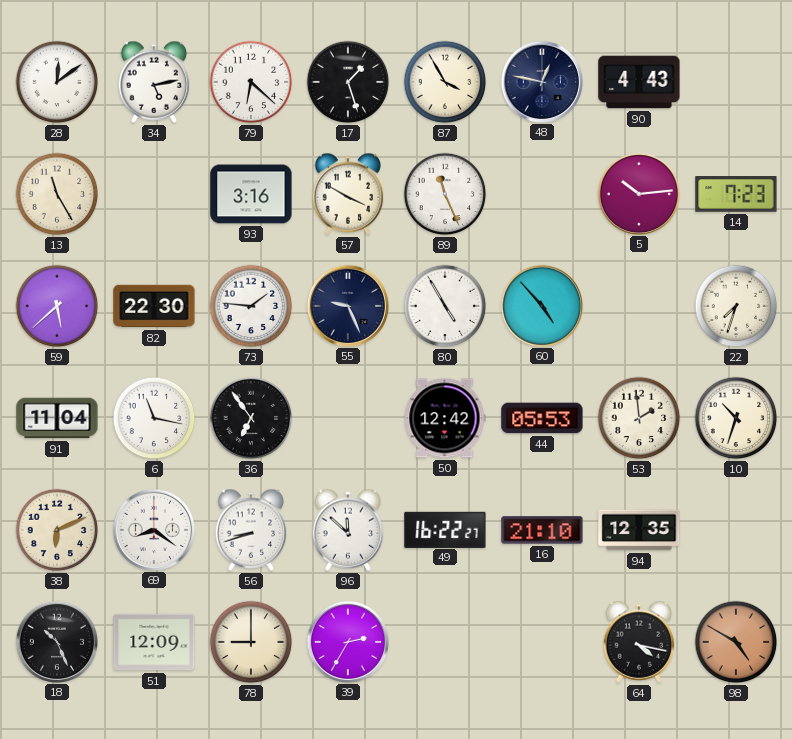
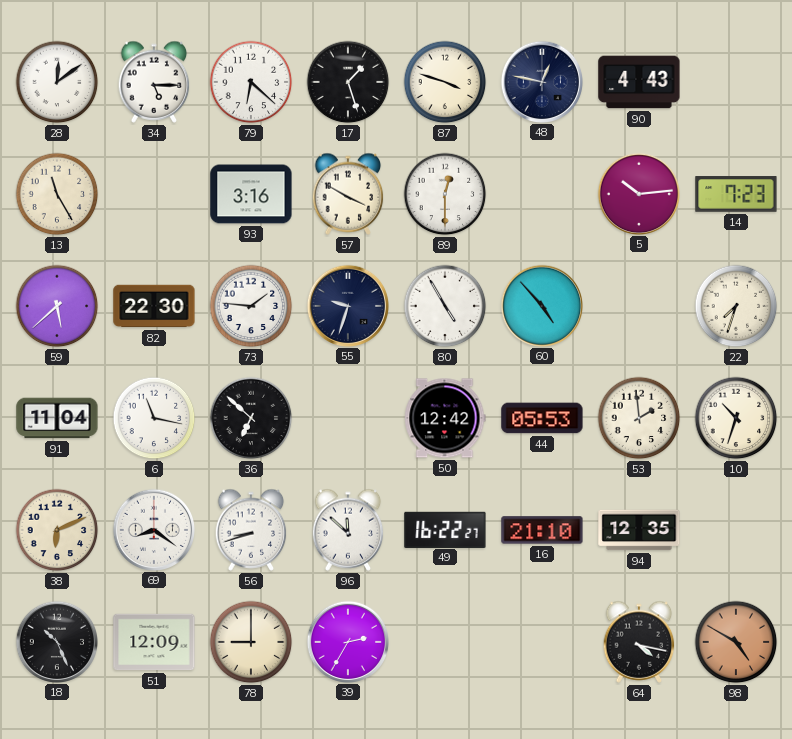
34: 5:13 -> 5:15 (154, 82)
87: 3:55 -> 3:48 (445, 82)
89: 11:26 -> 12:30 (445, 194)
55: 9:26 -> 9:33 (347, 305)
36: 6:54 -> 6:52 (251, 418)
